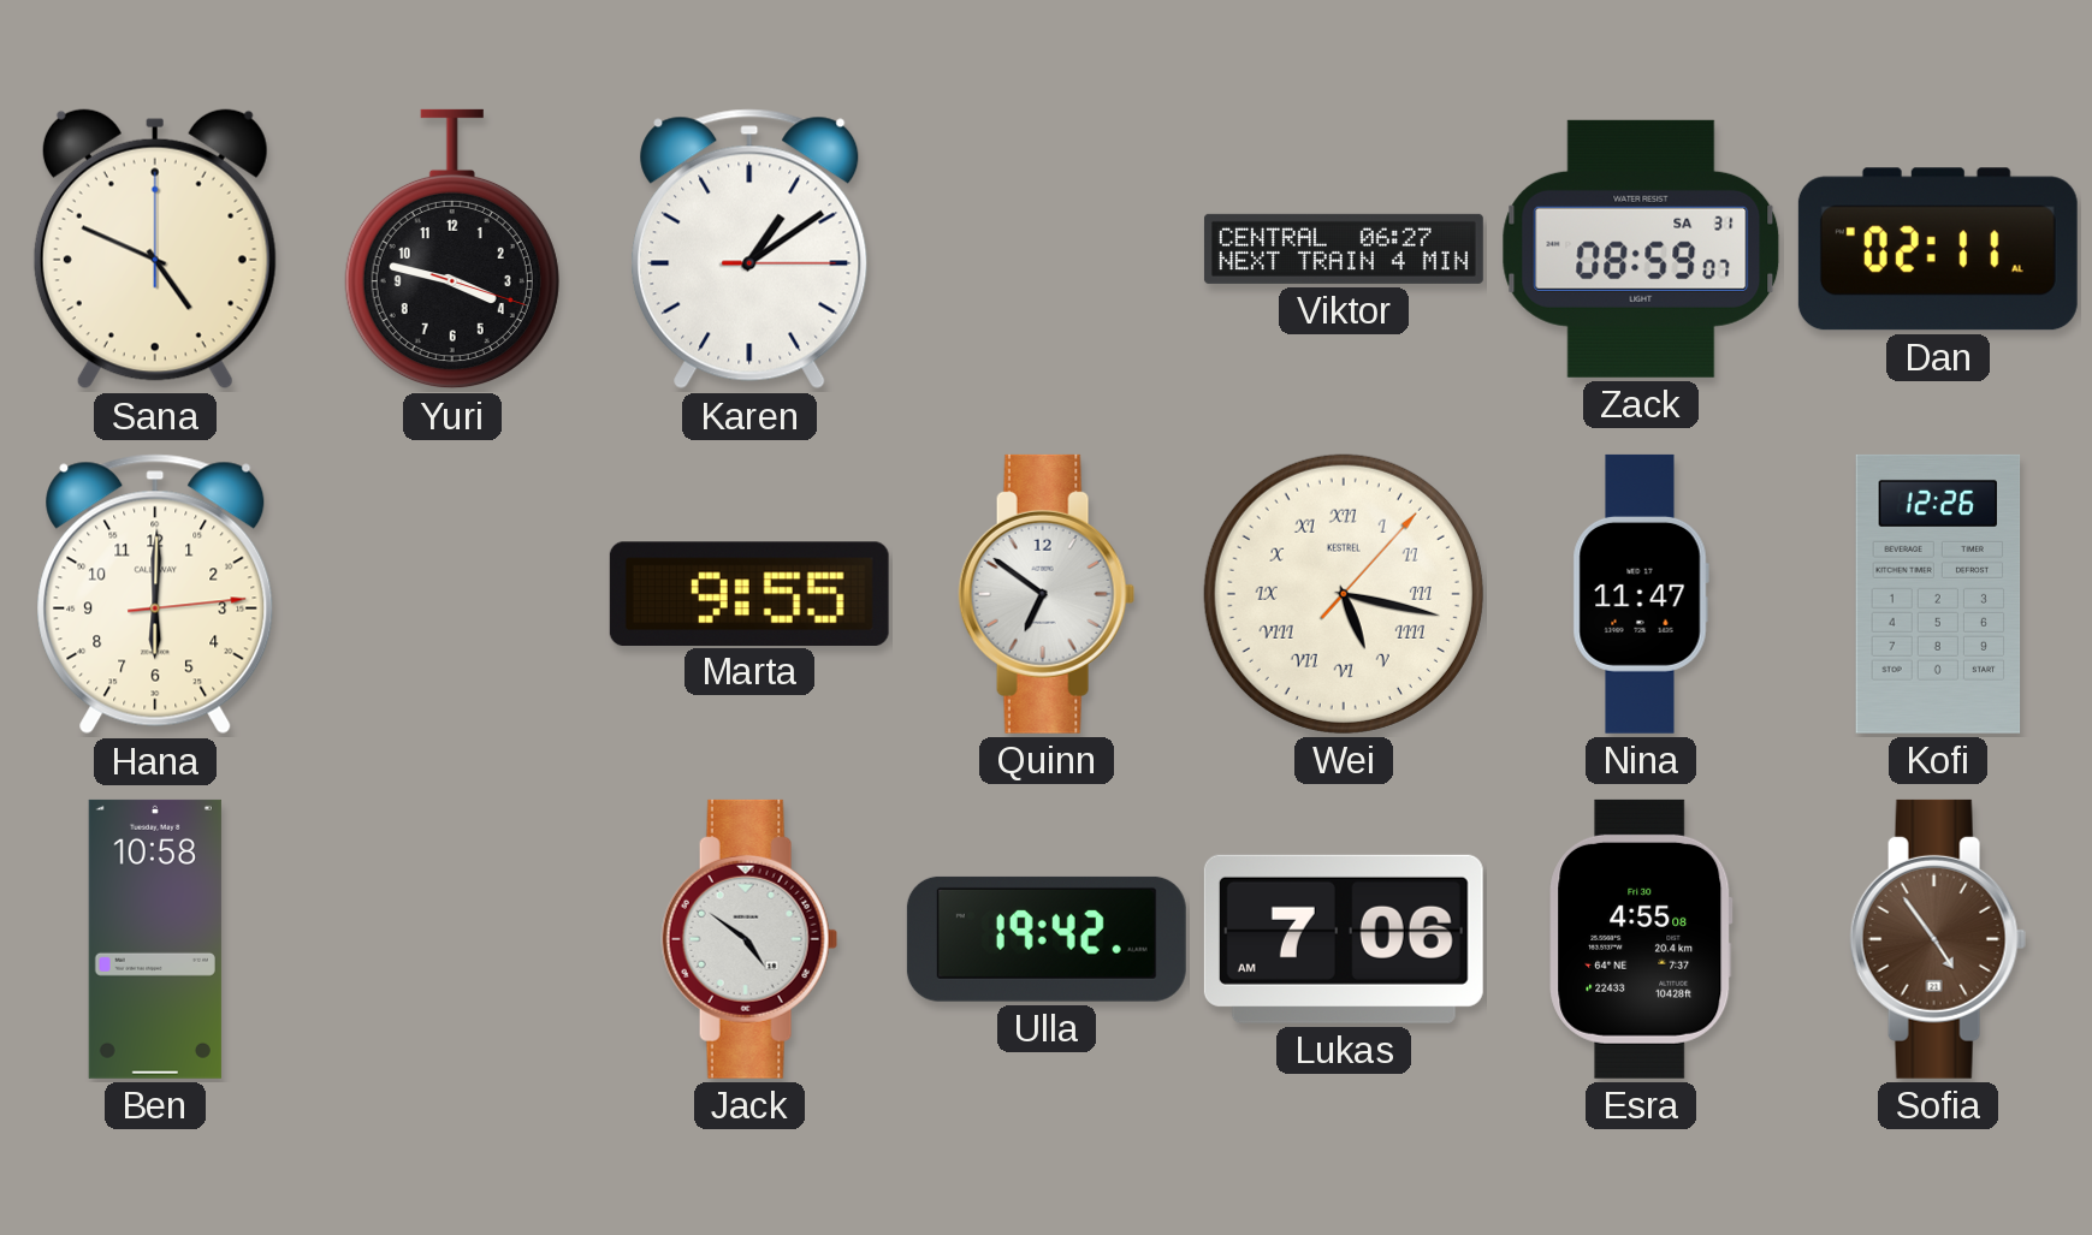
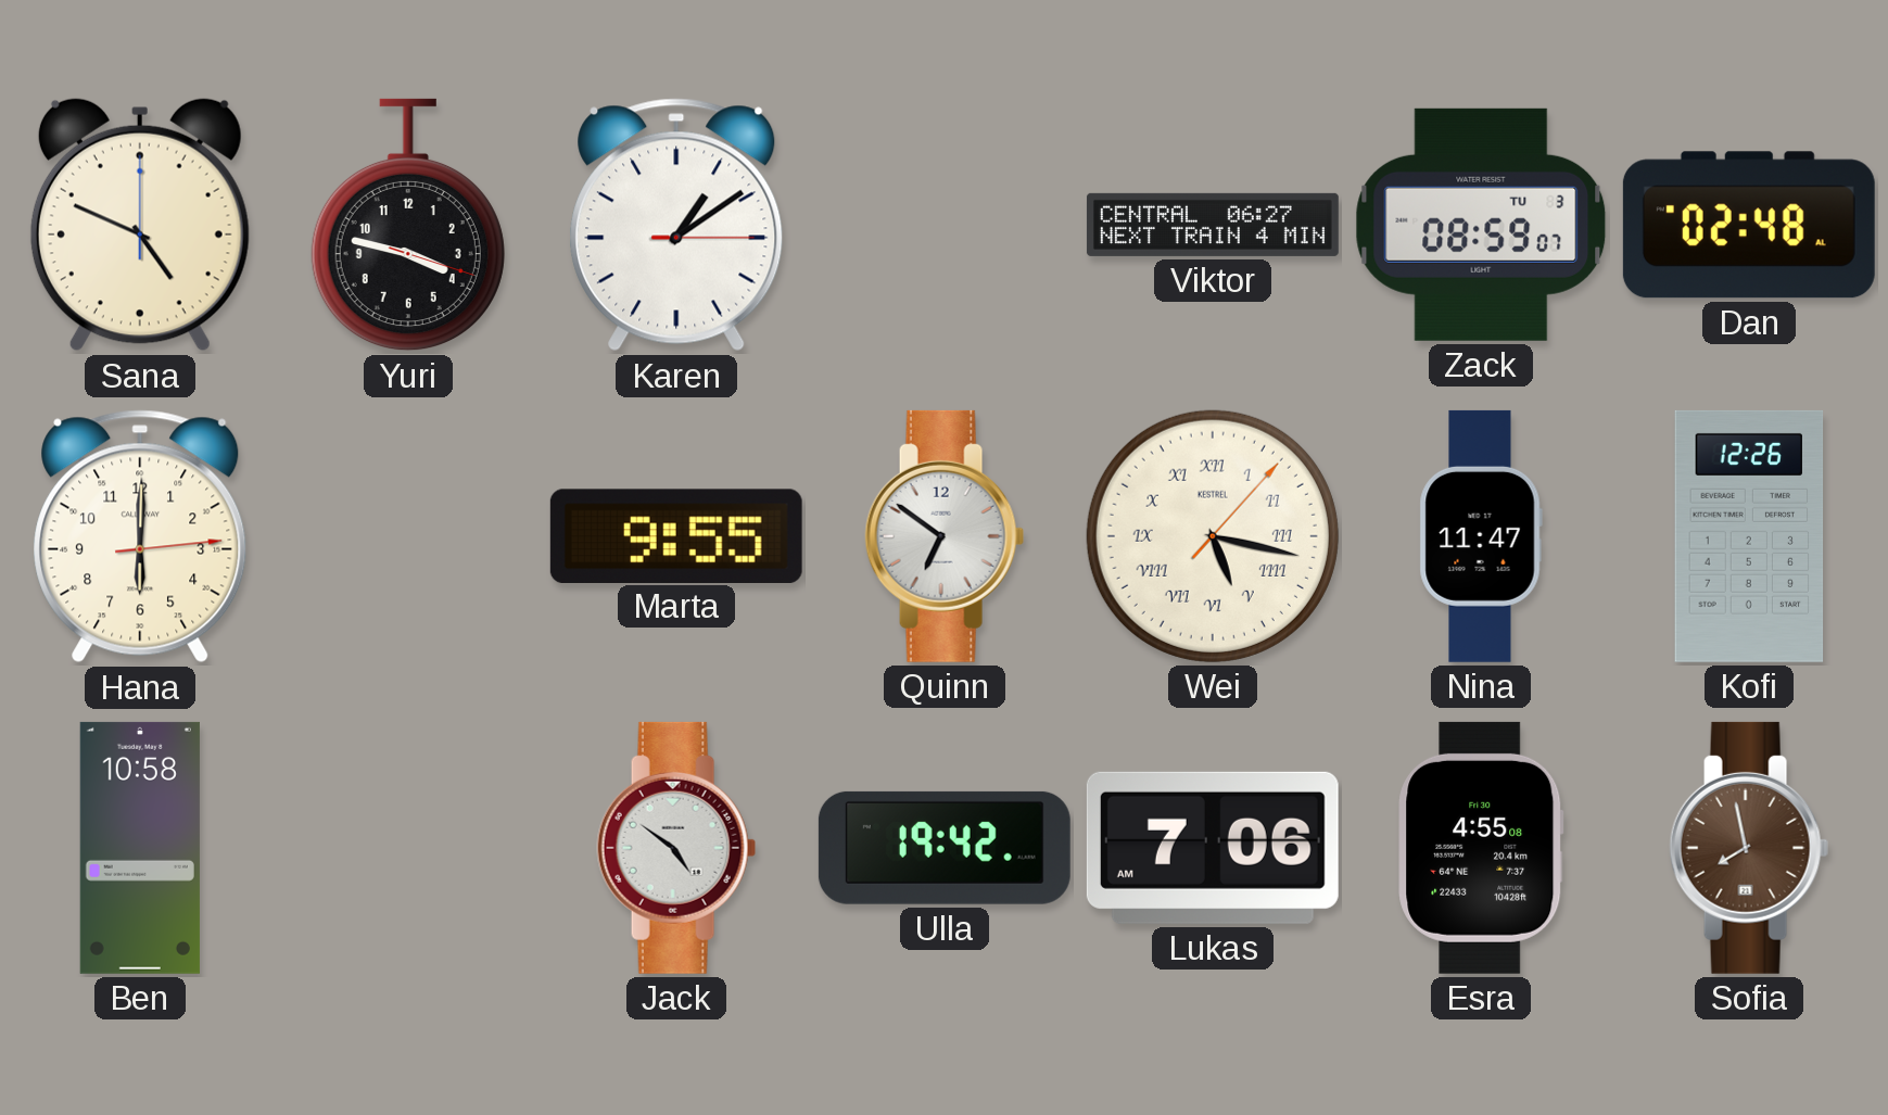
Zack date: SA 31 -> TU 3 (1481, 225)
Dan: 02:11 -> 02:48 (1749, 225)
Sofia: 4:54 -> 7:58 (1749, 848)
